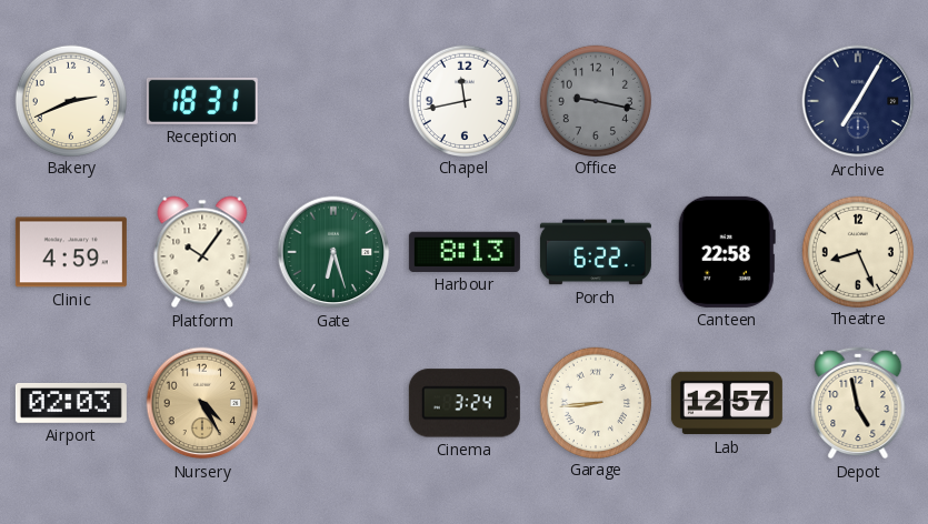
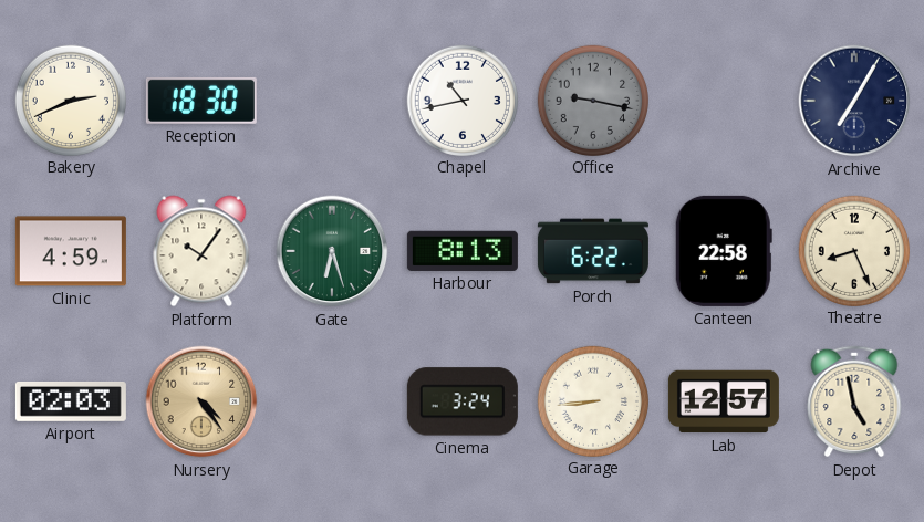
Reception: 18:31 -> 18:30 (201, 101)
Chapel: 11:43 -> 10:43 (461, 100)
Nursery: 4:25 -> 4:24 (201, 401)
